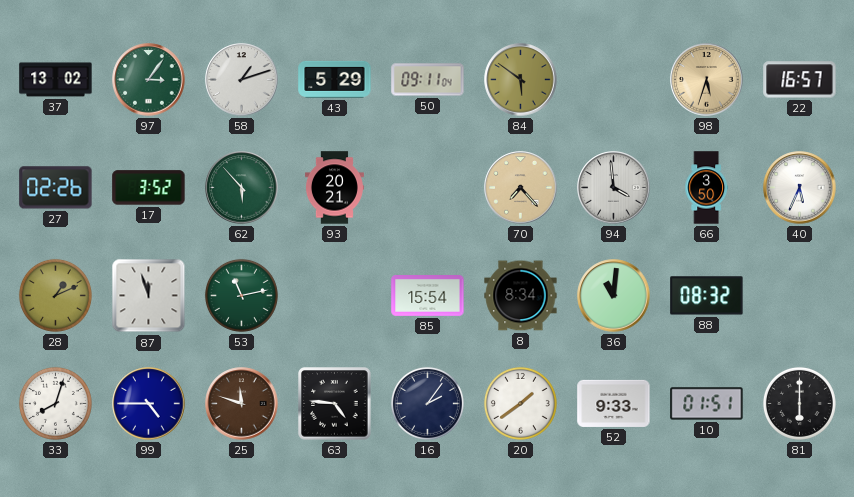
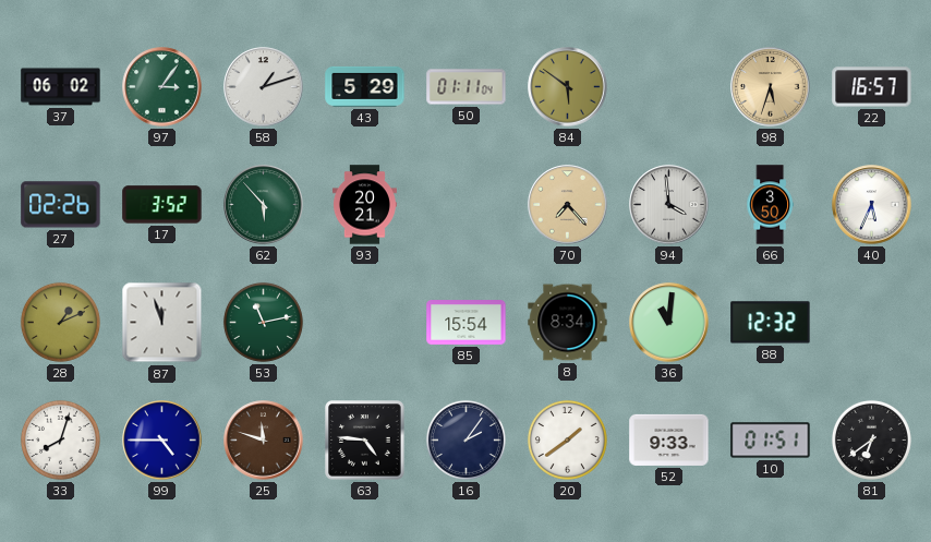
37: 13:02 -> 06:02 (61, 87)
50: 09:11 -> 01:11 (467, 87)
88: 08:32 -> 12:32 (771, 323)
81: 6:00 -> 6:39 (871, 439)
